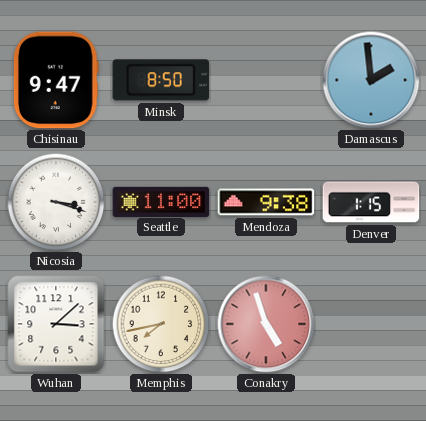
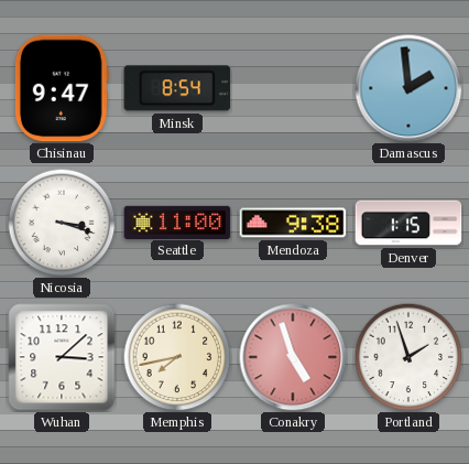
Minsk: 8:50 -> 8:54 (177, 88)
Portland: none -> 1:57 (408, 357)
